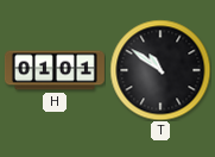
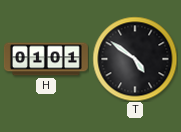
T: 10:51 -> 4:51 (135, 59)
